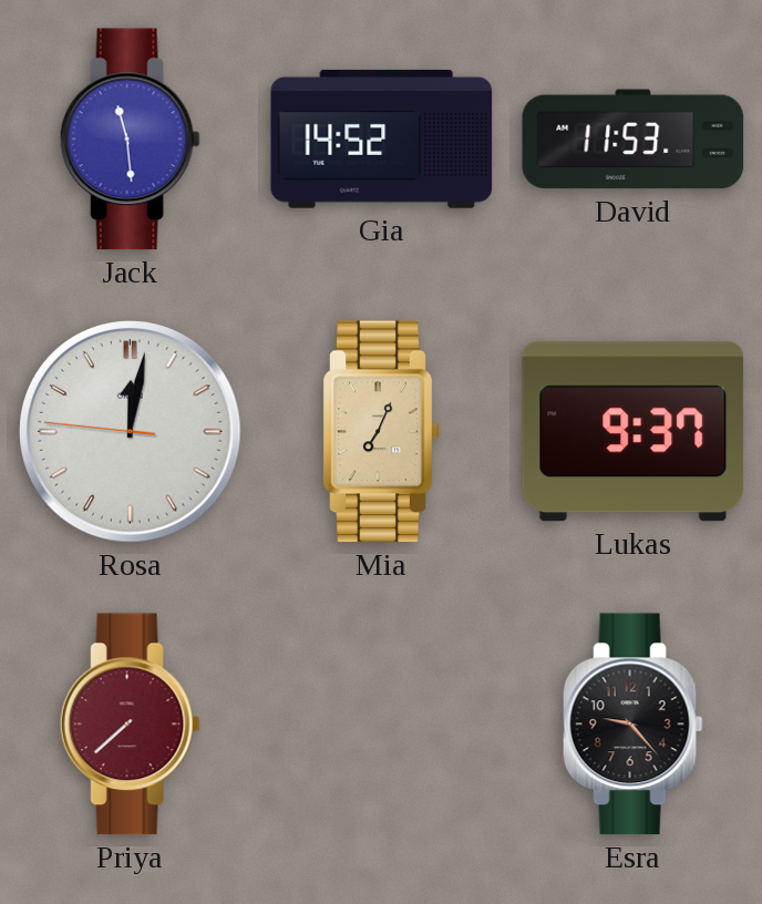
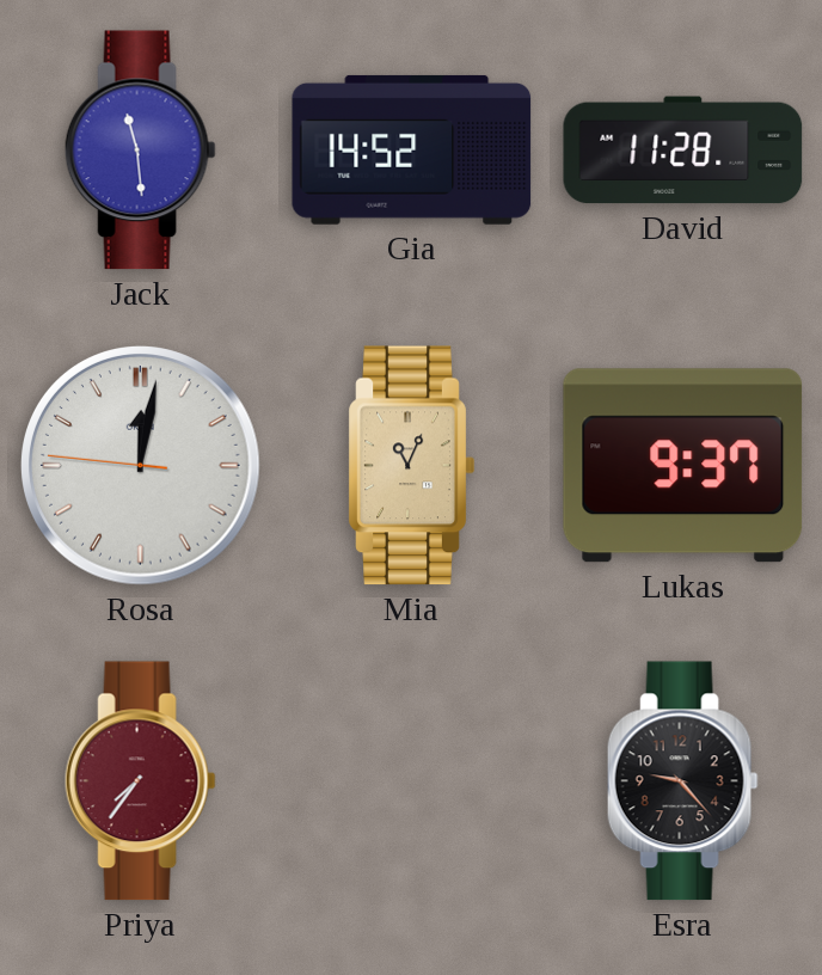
David: 11:53 -> 11:28 (683, 151)
Mia: 7:04 -> 11:04 (411, 466)
Priya: 7:38 -> 7:36 (140, 781)
